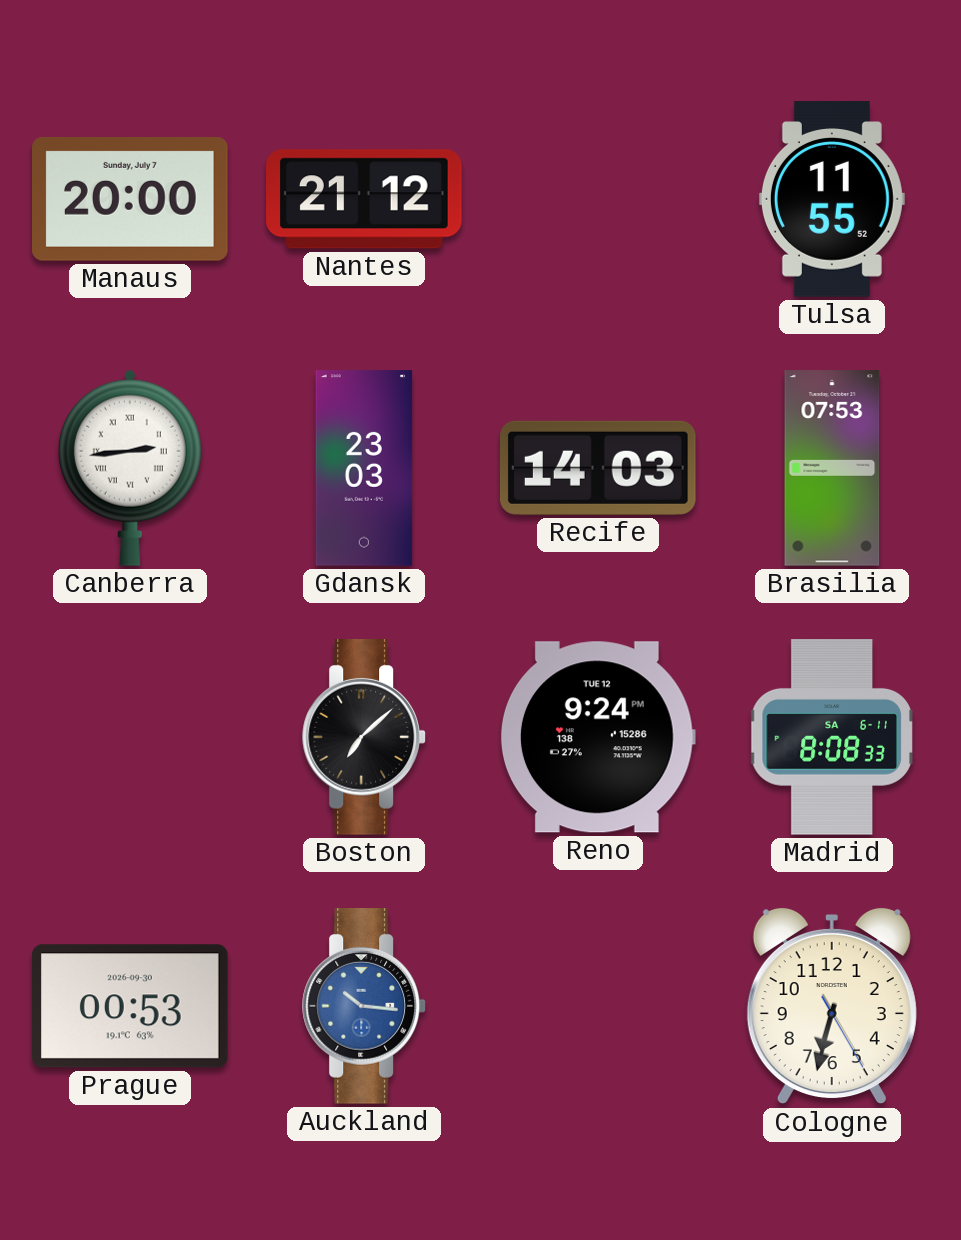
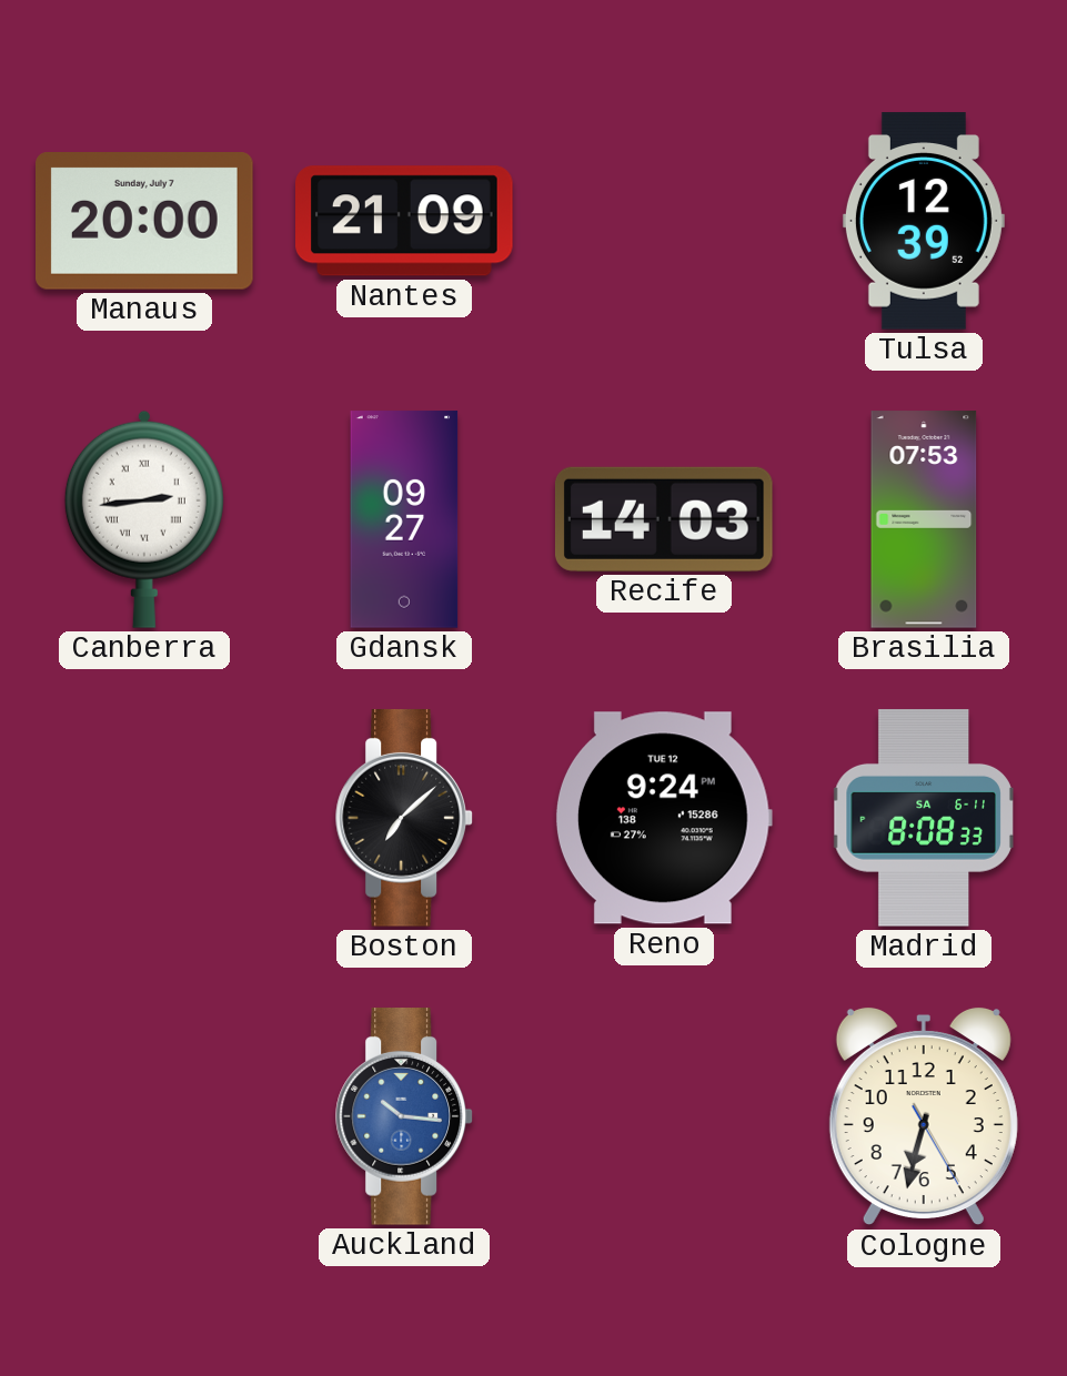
Nantes: 21:12 -> 21:09 (405, 221)
Tulsa: 11:55 -> 12:39 (924, 221)
Gdansk: 23:03 -> 09:27 (404, 519)
Prague: 00:53 -> none (131, 1006)
